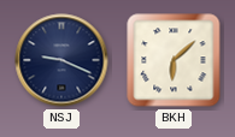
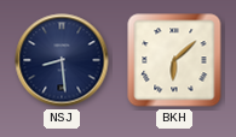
NSJ: 9:19 -> 8:29 (62, 60)
